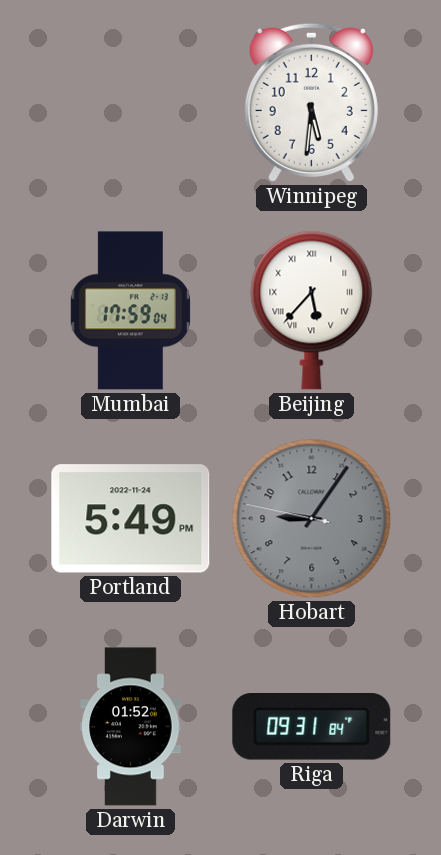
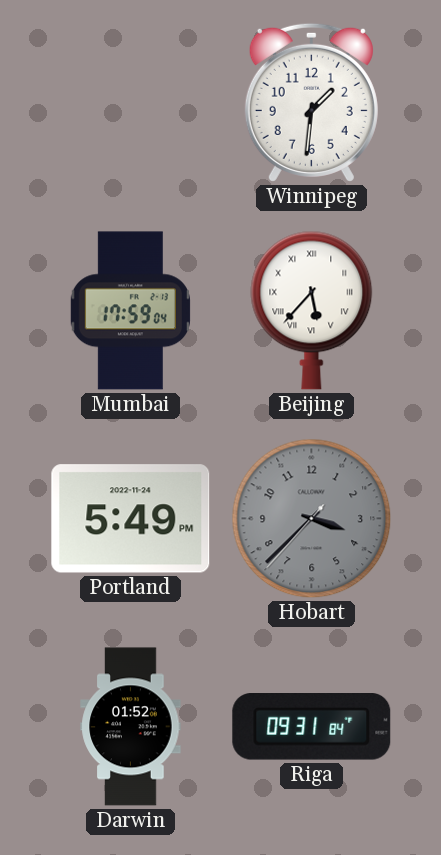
Winnipeg: 5:31 -> 1:31 (311, 102)
Hobart: 9:05 -> 3:37 (312, 519)
